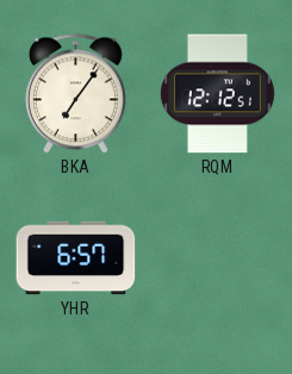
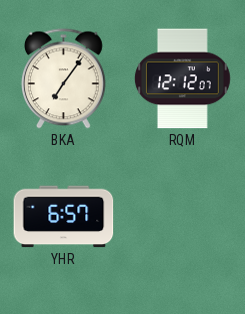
RQM: 12:12:51 -> 12:12:07 (182, 79)
